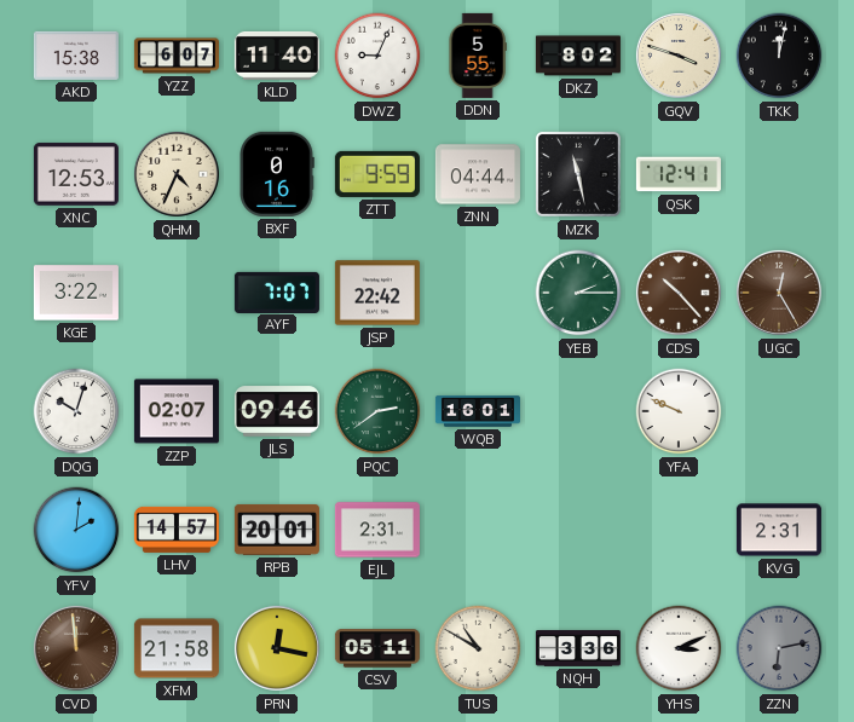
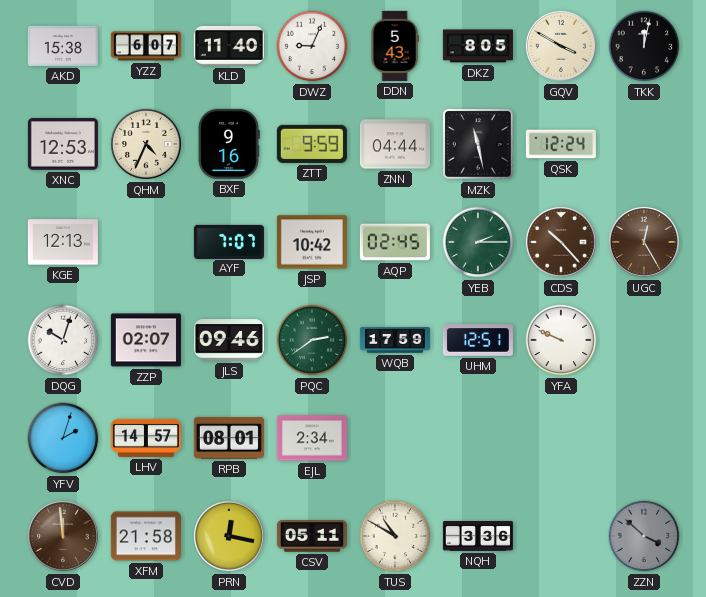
DDN: 5:55 -> 5:43 (395, 46)
DKZ: 8:02 -> 8:05 (478, 46)
GQV: 3:48 -> 3:50 (561, 46)
BXF: 0:16 -> 9:16 (229, 144)
QSK: 12:41 -> 12:24 (561, 144)
KGE: 3:22 -> 12:13 (63, 242)
JSP: 22:42 -> 10:42 (312, 242)
AQP: none -> 02:45 (395, 242)
WQB: 16:01 -> 17:59 (395, 340)
UHM: none -> 12:51 (478, 340)
YFV: 2:01 -> 2:03 (63, 438)
RPB: 20:01 -> 08:01 (229, 438)
EJL: 2:31 -> 2:34 (312, 438)
KVG: 2:31 -> none (779, 530)
YHS: 3:11 -> none (679, 648)
ZZN: 6:13 -> 3:52 (644, 536)
